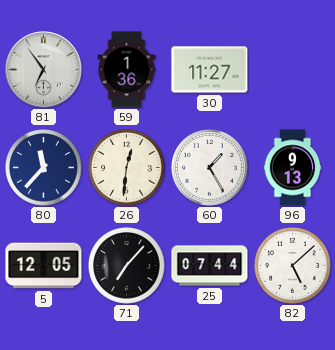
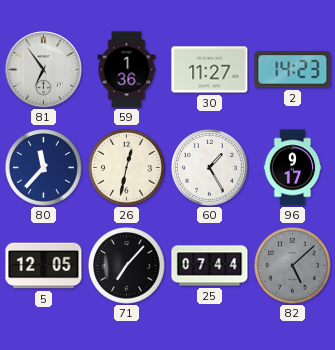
2: none -> 14:23 (293, 70)
26: 12:31 -> 12:32 (127, 168)
96: 9:13 -> 9:17 (293, 168)
82 dial: white -> grey (293, 266)
